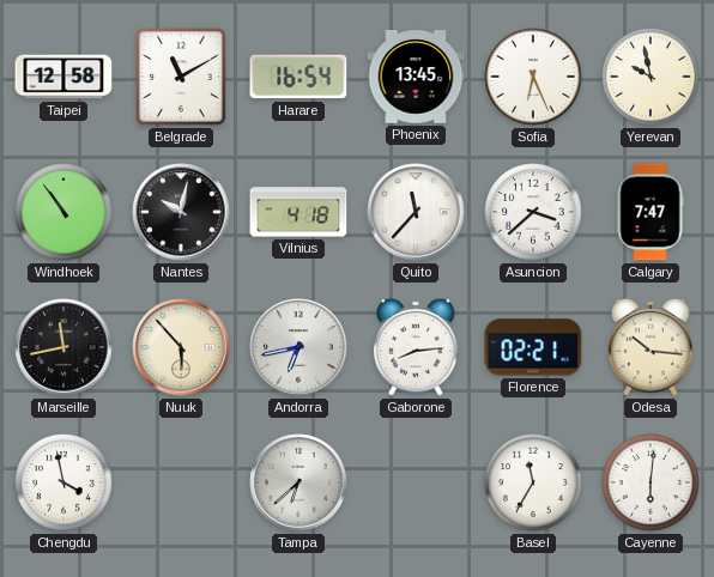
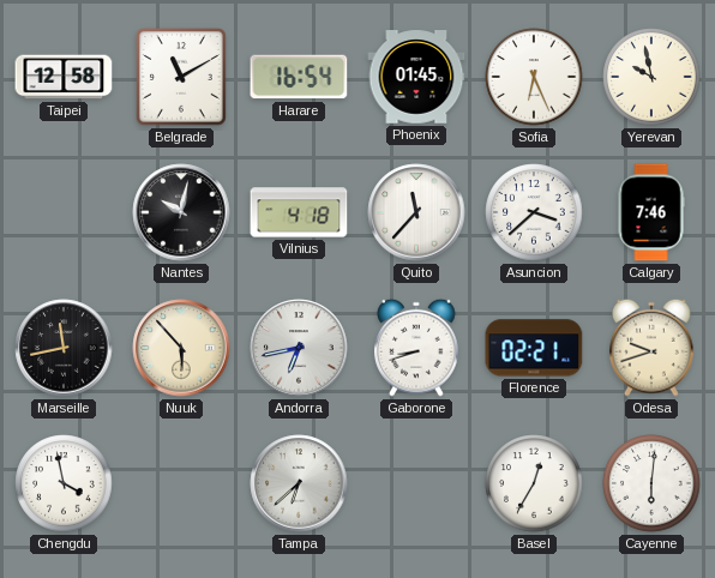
Phoenix: 13:45 -> 01:45 (416, 77)
Windhoek: 10:54 -> none (63, 212)
Calgary: 7:47 -> 7:46 (651, 212)
Gaborone: 8:14 -> 8:42 (416, 348)
Odesa: 10:16 -> 9:42 (651, 348)
Basel: 11:35 -> 12:35 (534, 483)
